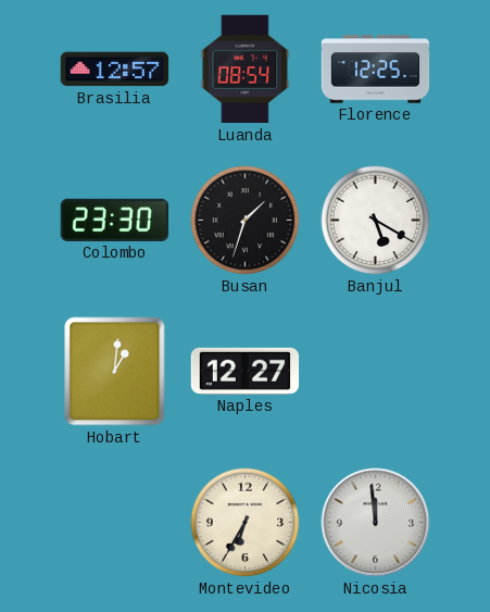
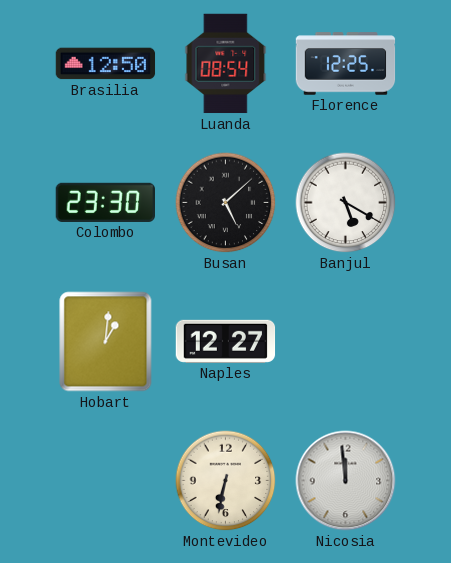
Brasilia: 12:57 -> 12:50 (106, 64)
Busan: 1:33 -> 5:08 (226, 203)
Montevideo: 6:35 -> 6:32 (226, 481)
